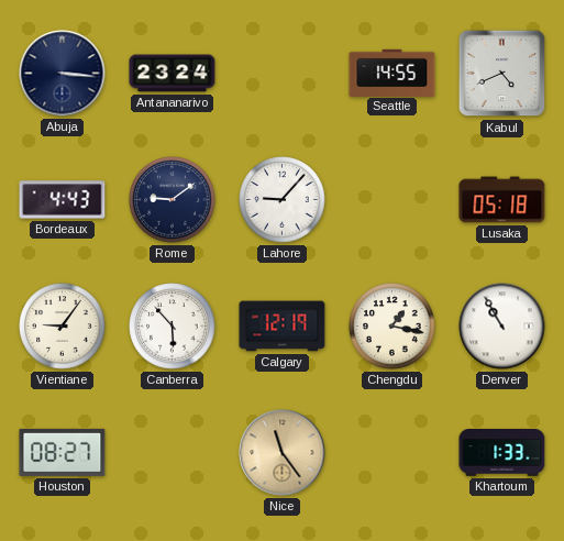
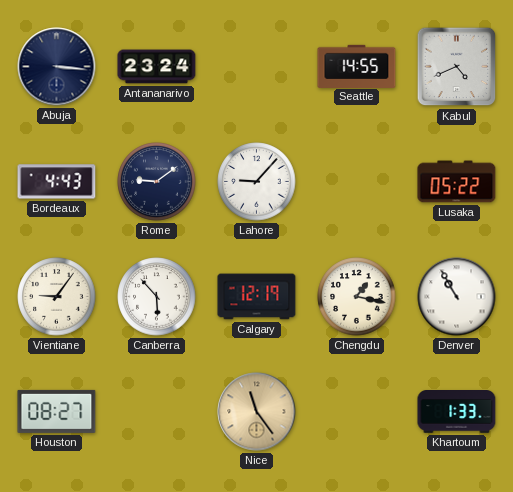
Lusaka: 05:18 -> 05:22 (457, 182)
